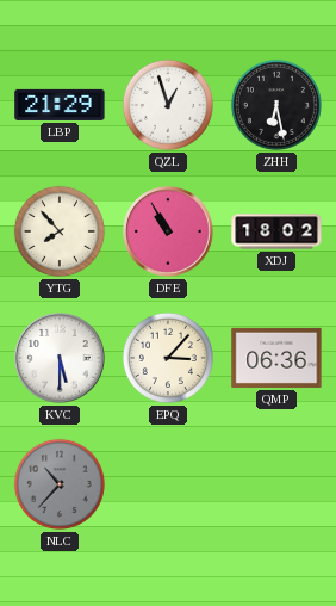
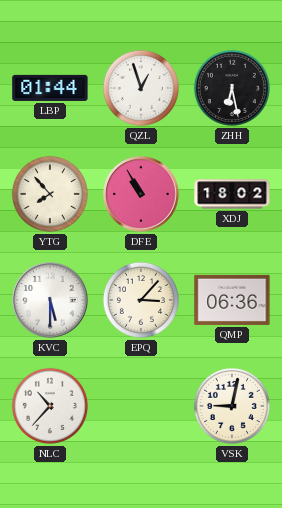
LBP: 21:29 -> 01:44 (50, 88)
NLC dial: grey -> white (50, 406)
VSK: none -> 9:02 (232, 406)
